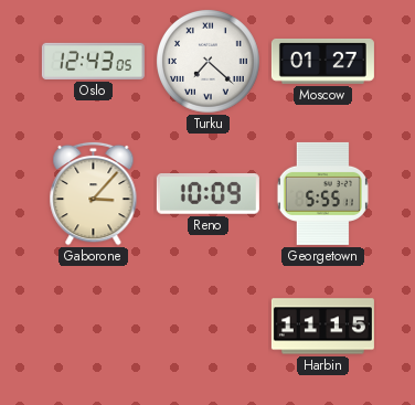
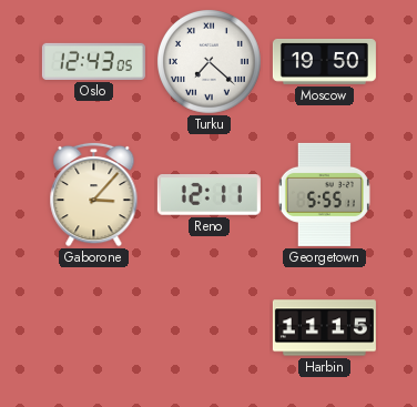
Moscow: 01:27 -> 19:50 (324, 61)
Reno: 10:09 -> 12:11 (208, 195)
